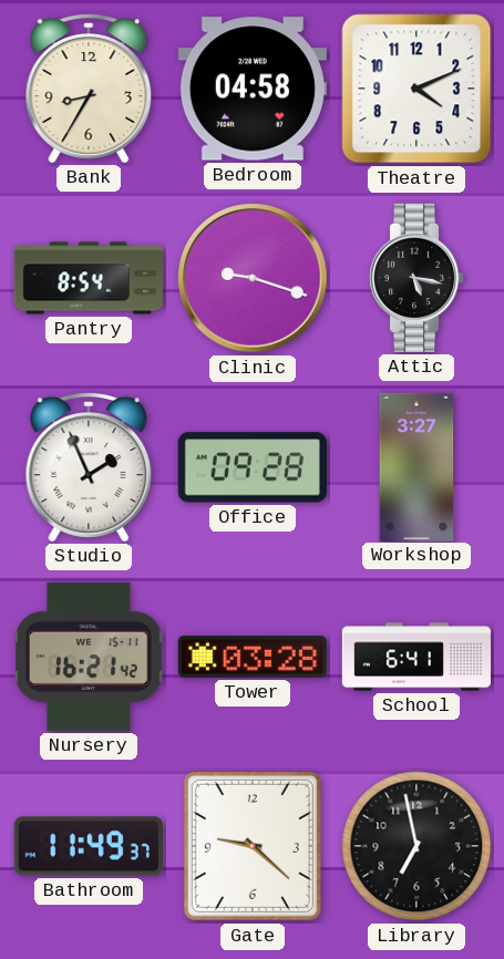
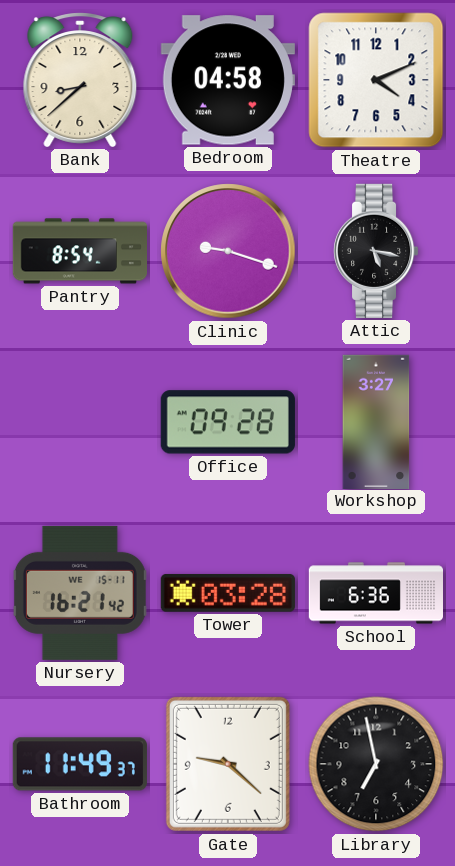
Bank: 8:35 -> 8:38 (80, 80)
Studio: 1:56 -> none (89, 467)
School: 6:41 -> 6:36 (376, 593)
